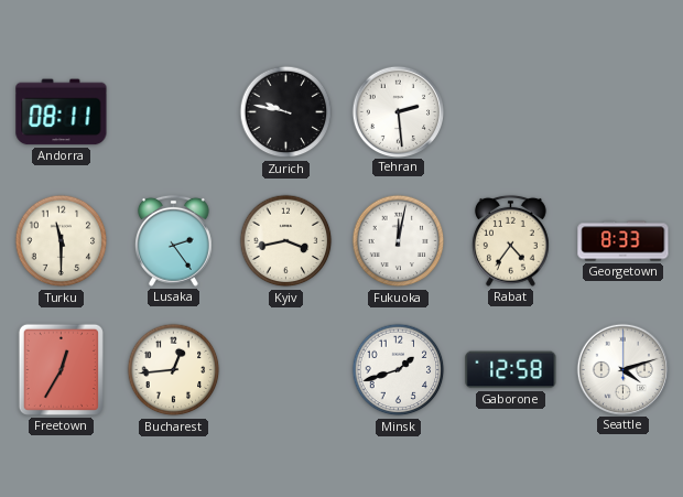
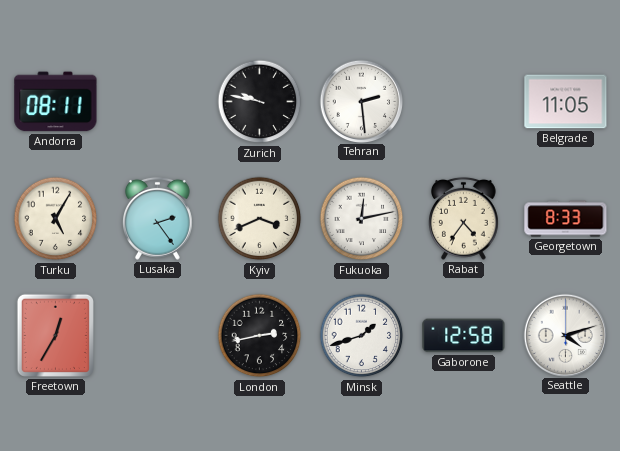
Belgrade: none -> 11:05 (566, 102)
Turku: 11:30 -> 5:05 (56, 219)
Kyiv: 3:43 -> 3:41 (260, 219)
Fukuoka: 12:02 -> 12:13 (362, 219)
Bucharest: 12:44 -> none (174, 370)
London: none -> 2:43 (260, 336)
